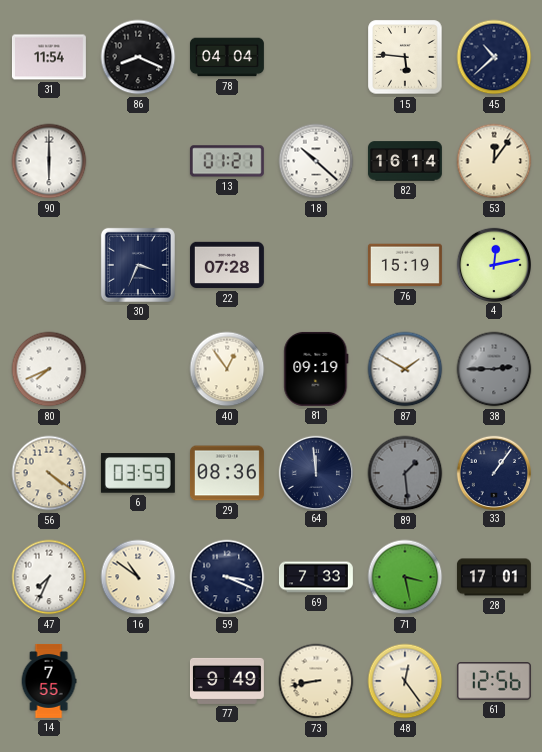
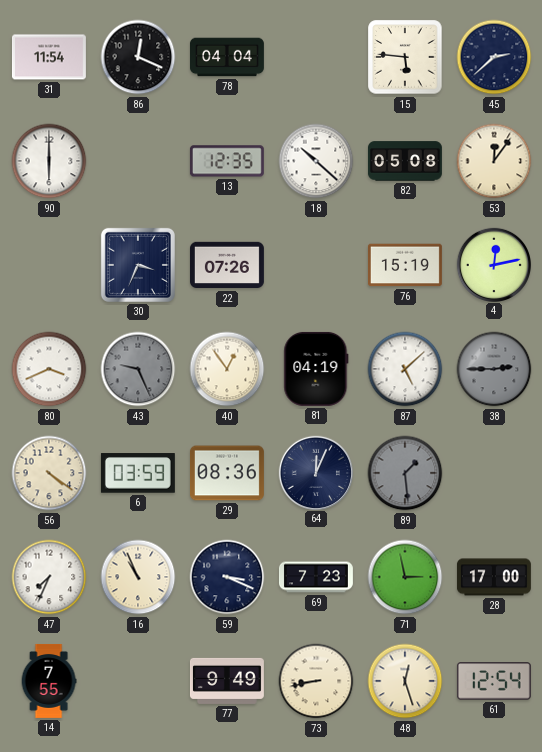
86: 8:19 -> 12:19 (138, 57)
45: 10:38 -> 2:38 (494, 57)
13: 01:21 -> 12:35 (227, 161)
82: 16:14 -> 05:08 (405, 161)
22: 07:28 -> 07:26 (227, 265)
80: 7:41 -> 3:41 (49, 369)
43: none -> 9:26 (138, 369)
81: 09:19 -> 04:19 (316, 369)
87: 1:50 -> 5:08 (405, 369)
64: 11:59 -> 12:04 (315, 472)
33: 1:06 -> none (493, 472)
16: 10:51 -> 10:56 (138, 577)
69: 7:33 -> 7:23 (316, 577)
71: 3:28 -> 2:58 (405, 577)
28: 17:01 -> 17:00 (494, 577)
48: 12:24 -> 12:27 (405, 681)
61: 12:56 -> 12:54 (494, 681)
